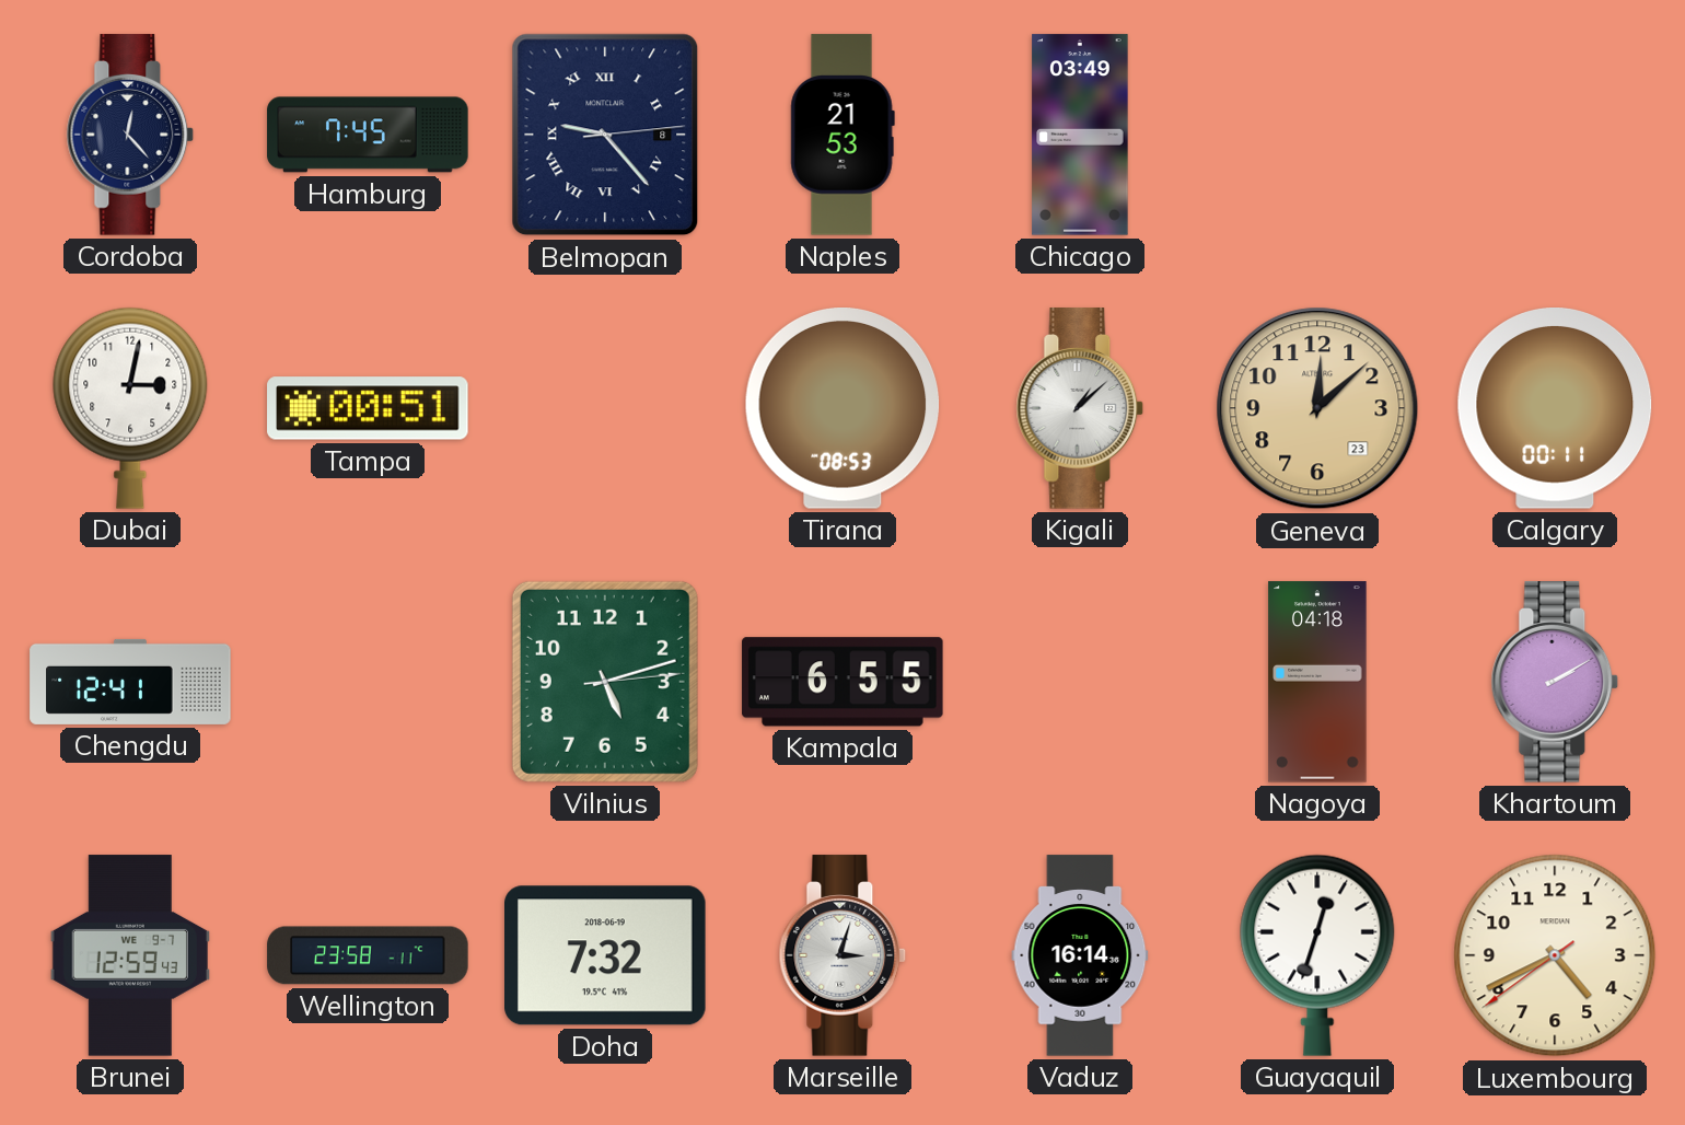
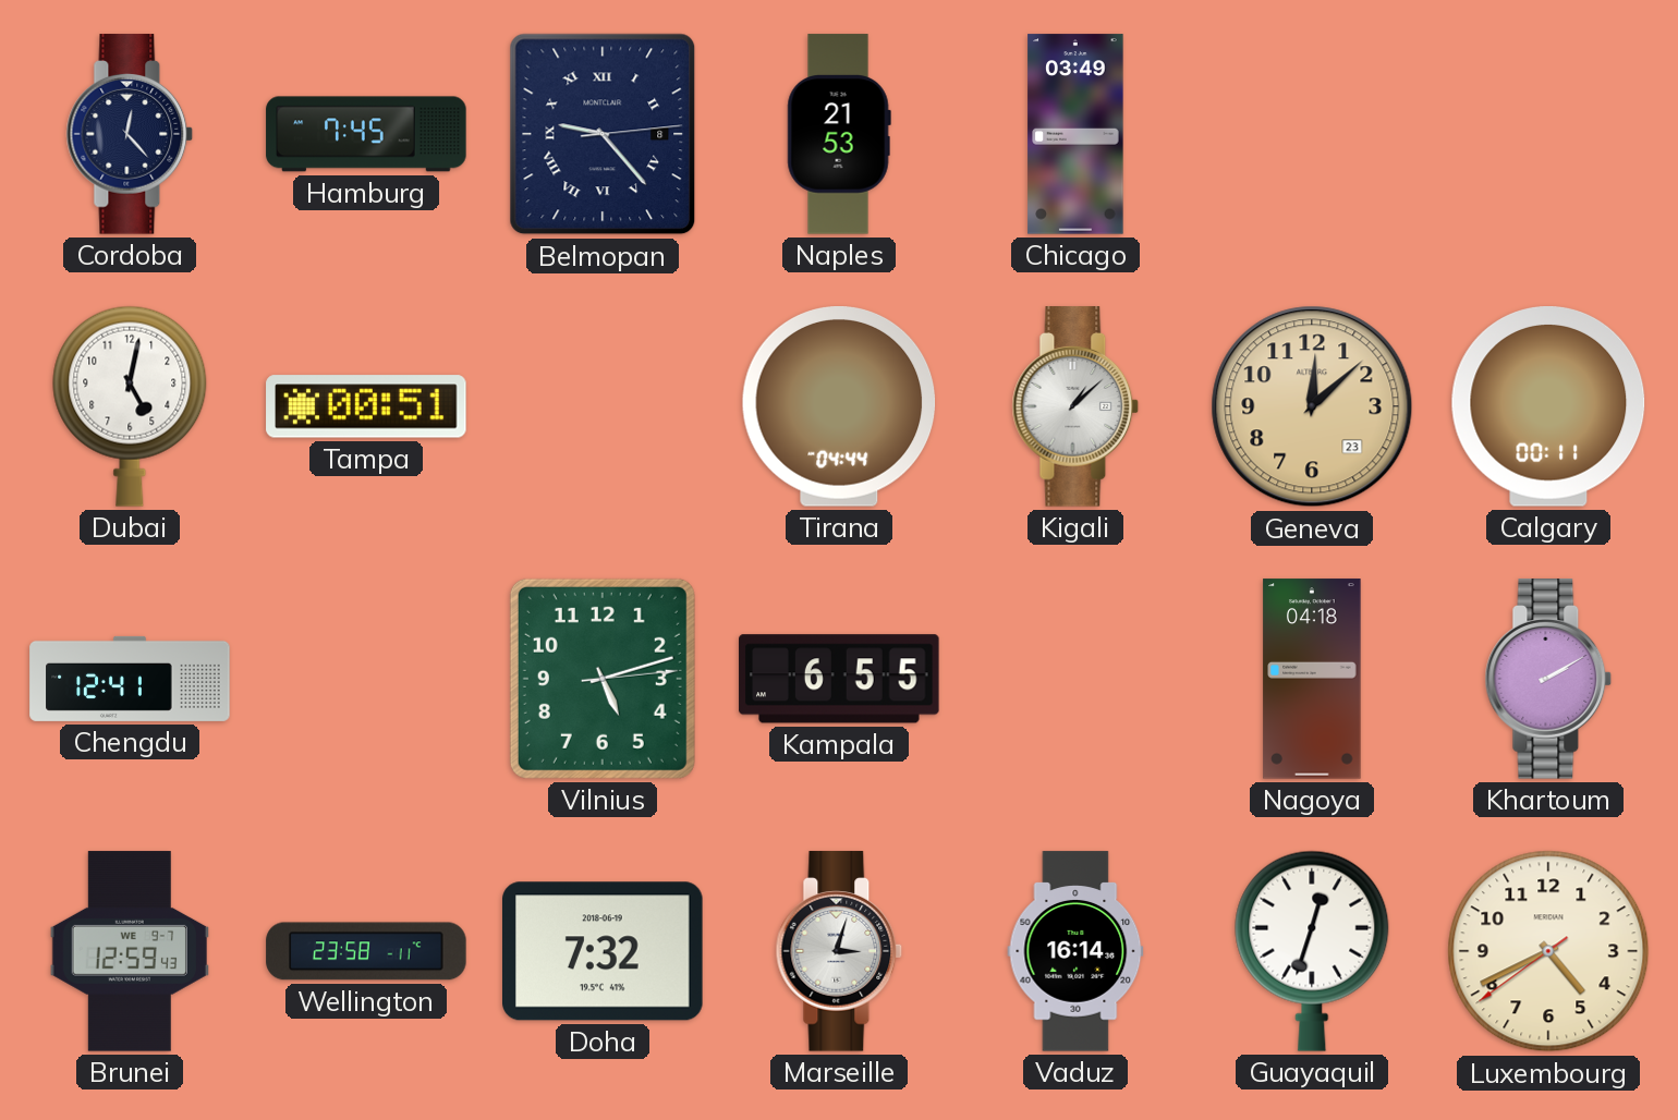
Dubai: 3:02 -> 5:02 (130, 406)
Tirana: 08:53 -> 04:44 (839, 407)
